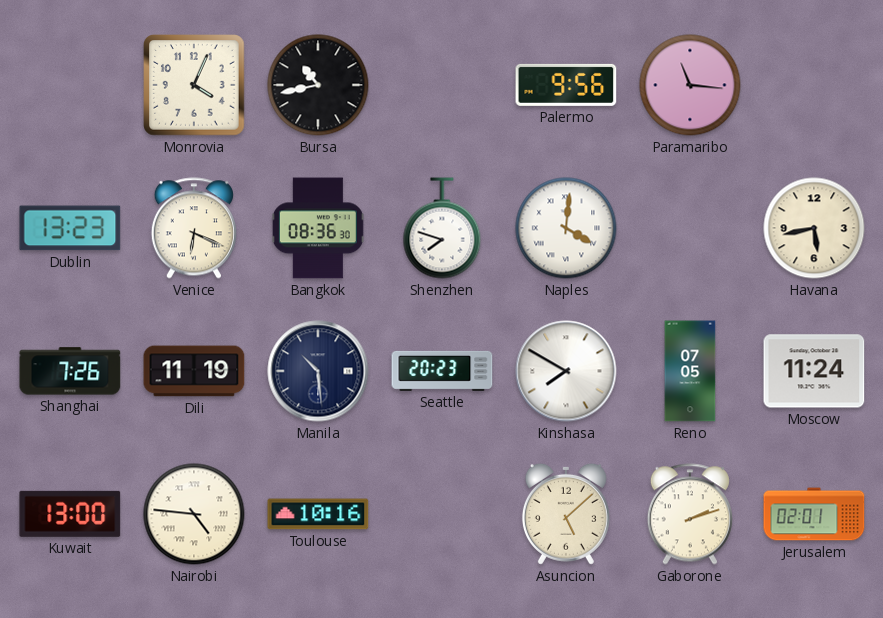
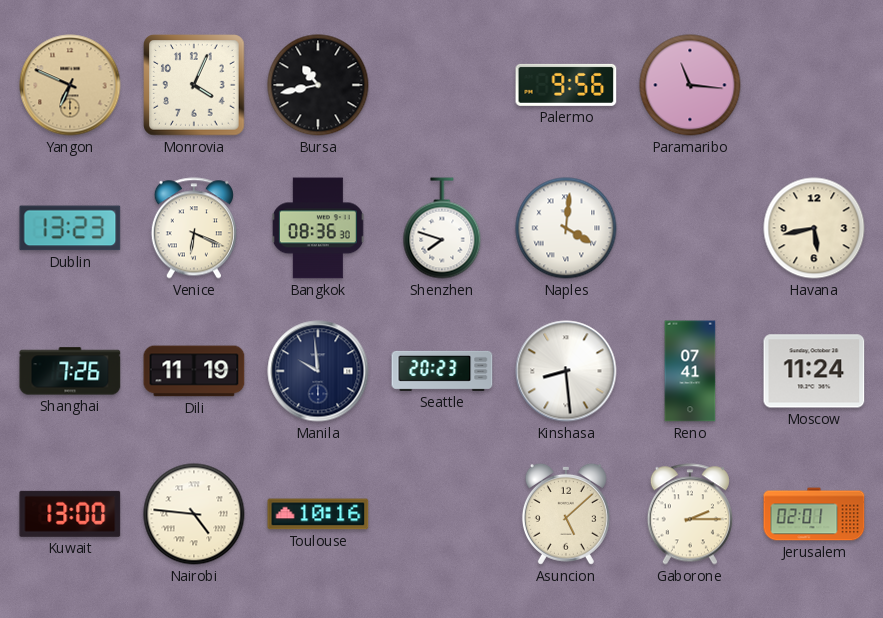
Yangon: none -> 6:49 (70, 85)
Manila: 10:29 -> 9:59 (318, 371)
Kinshasa: 7:50 -> 8:29 (566, 371)
Reno: 07:05 -> 07:41 (690, 371)
Gaborone: 2:12 -> 2:15 (690, 514)
